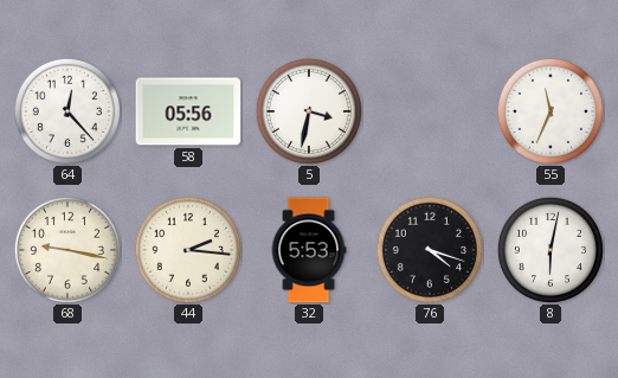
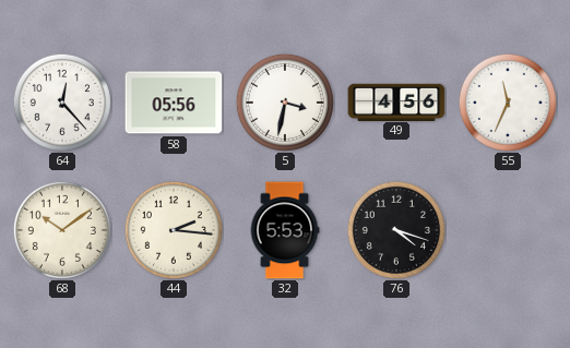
49: none -> 4:56 (396, 101)
68: 9:17 -> 10:09 (62, 230)
8: 6:02 -> none (551, 250)
